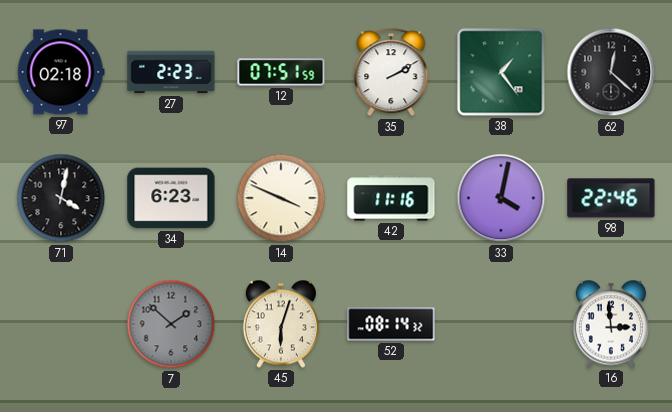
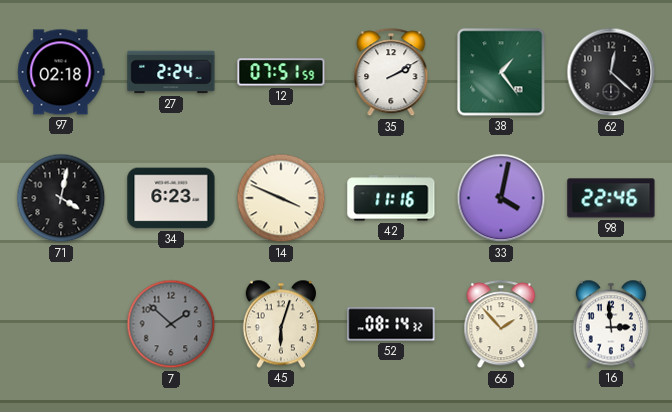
27: 2:23 -> 2:24 (171, 72)
66: none -> 1:53 (501, 325)
